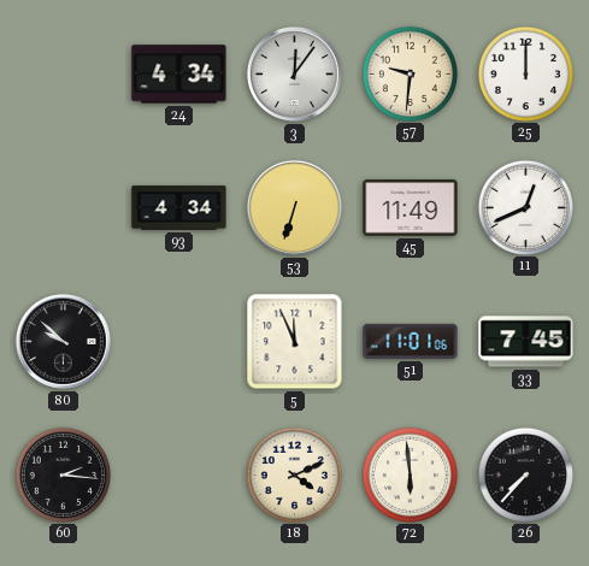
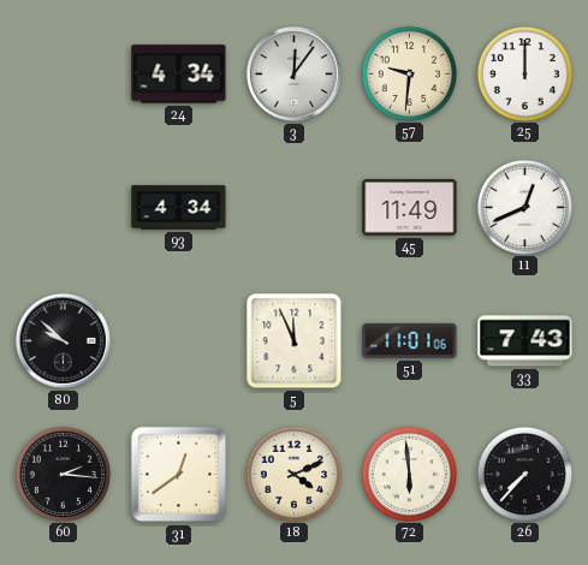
53: 6:33 -> none (294, 207)
33: 7:45 -> 7:43 (525, 341)
31: none -> 12:39 (179, 475)
